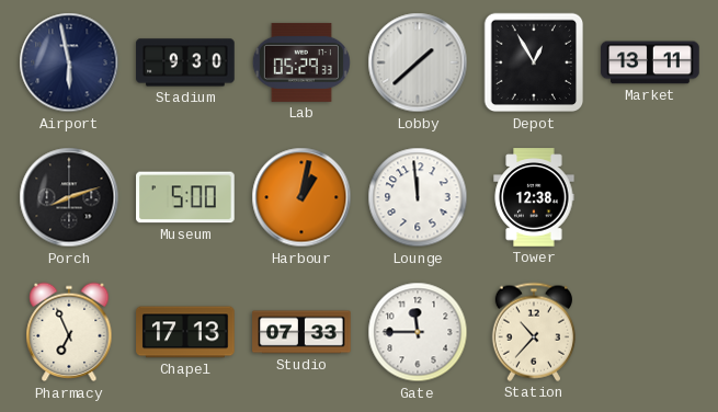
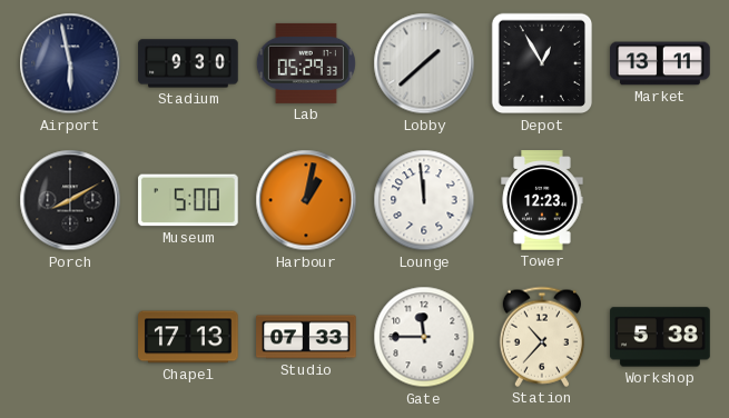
Porch: 8:12 -> 8:10 (70, 200)
Tower: 12:38 -> 12:23 (542, 200)
Pharmacy: 6:56 -> none (69, 332)
Workshop: none -> 5:38 (660, 337)
